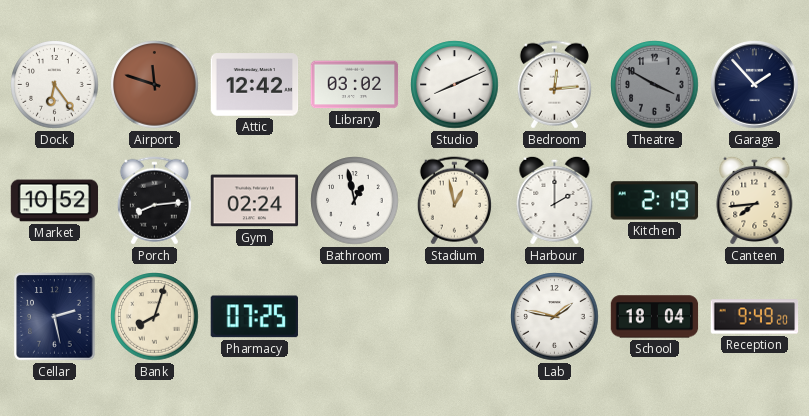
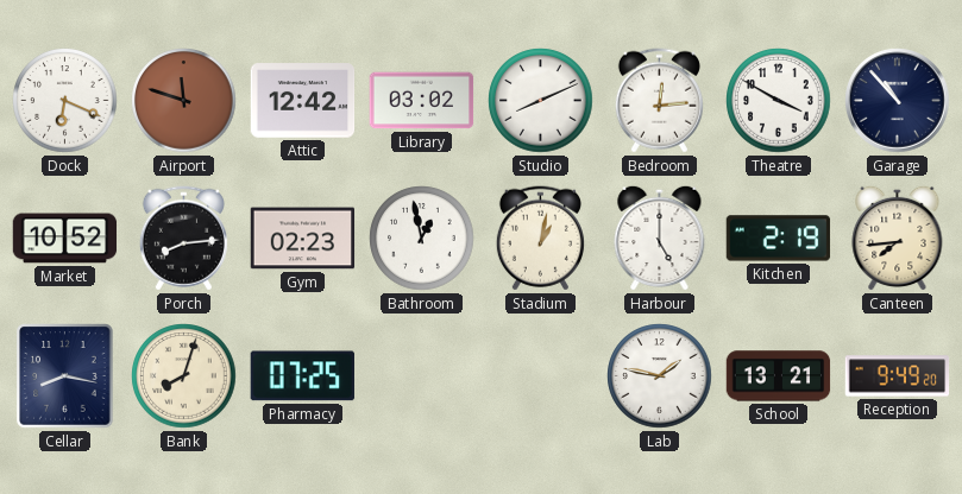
Dock: 6:24 -> 6:19 (65, 101)
Theatre dial: grey -> white (779, 101)
Garage: 1:53 -> 10:53 (898, 101)
Gym: 02:24 -> 02:23 (303, 239)
Stadium: 12:58 -> 1:02 (540, 239)
Harbour: 2:00 -> 5:00 (660, 237)
Cellar: 2:28 -> 8:17 (65, 376)
School: 18:04 -> 13:21 (779, 376)
